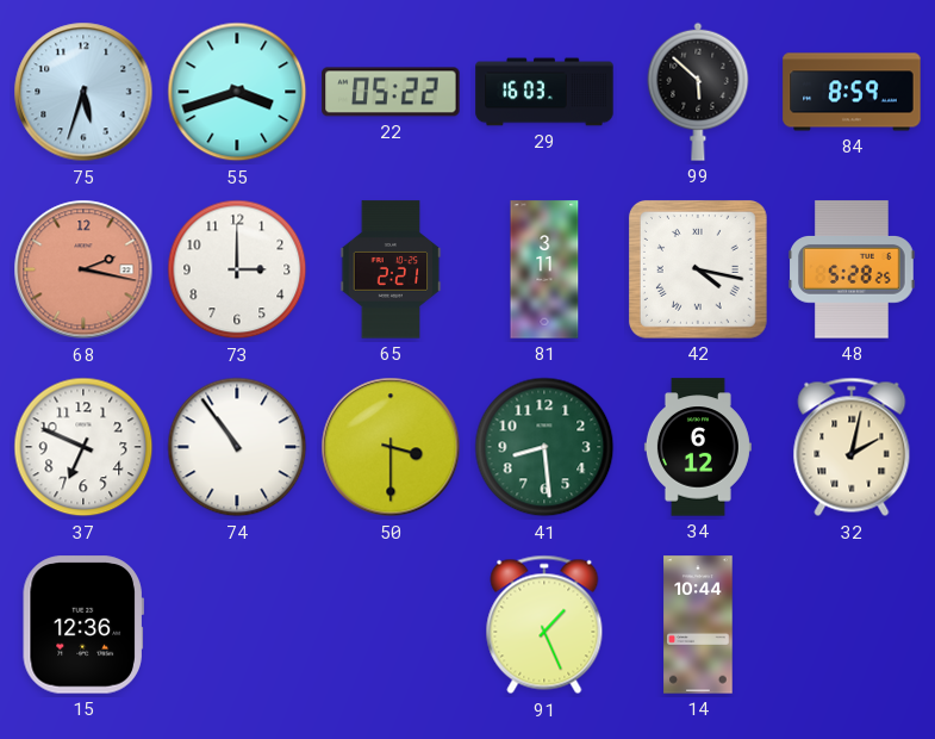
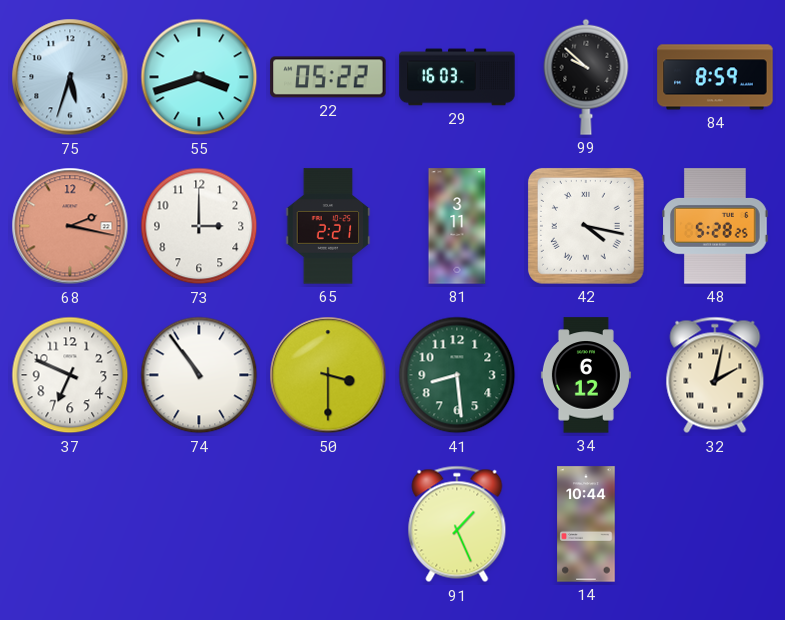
99: 5:52 -> 9:52 (586, 77)
15: 12:36 -> none (83, 625)
